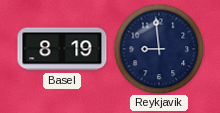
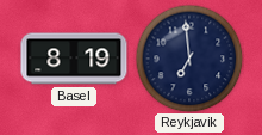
Reykjavik: 8:59 -> 6:59 (189, 59)
